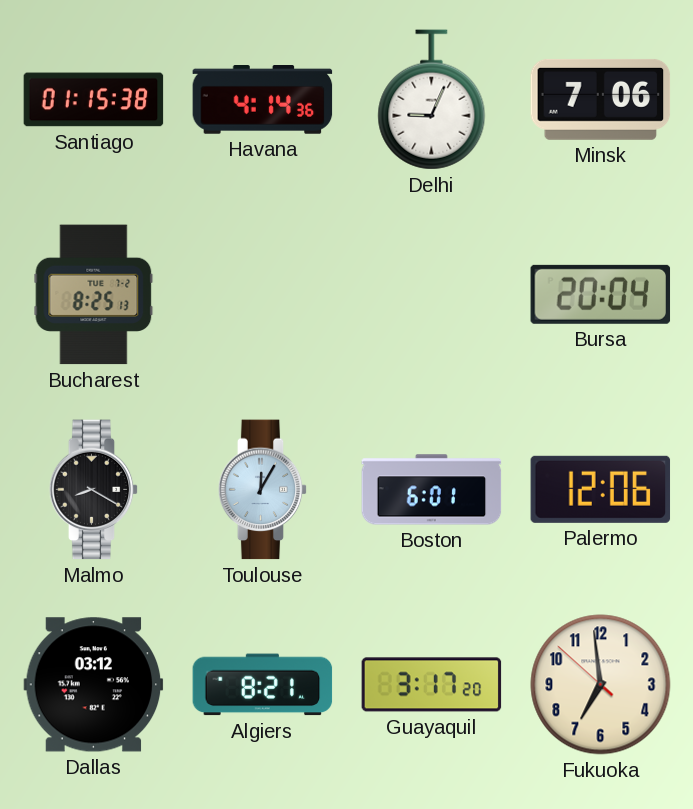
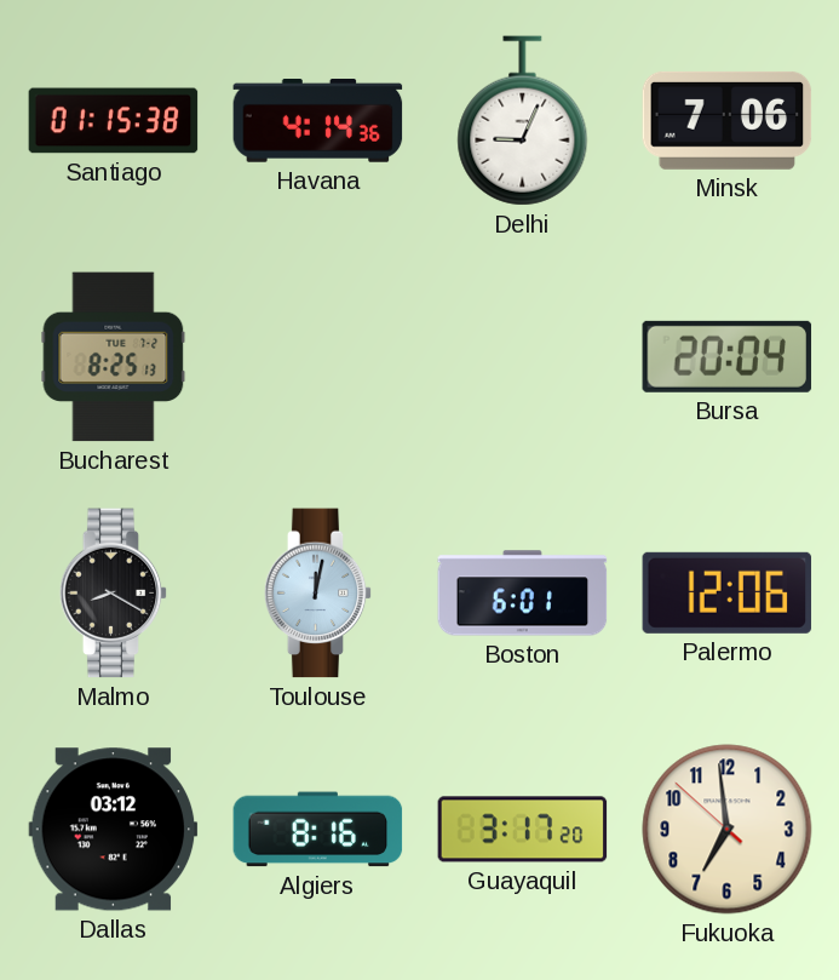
Toulouse: 12:05 -> 12:02 (318, 594)
Algiers: 8:21 -> 8:16 (318, 830)
